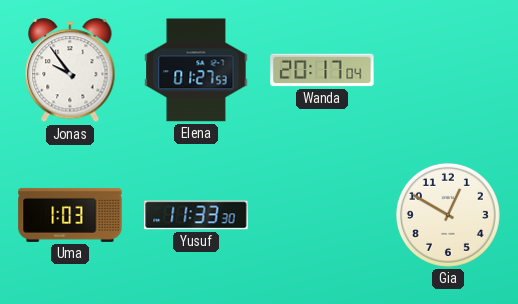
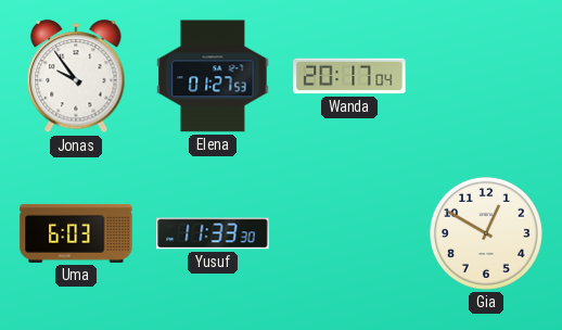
Uma: 1:03 -> 6:03 (76, 233)
